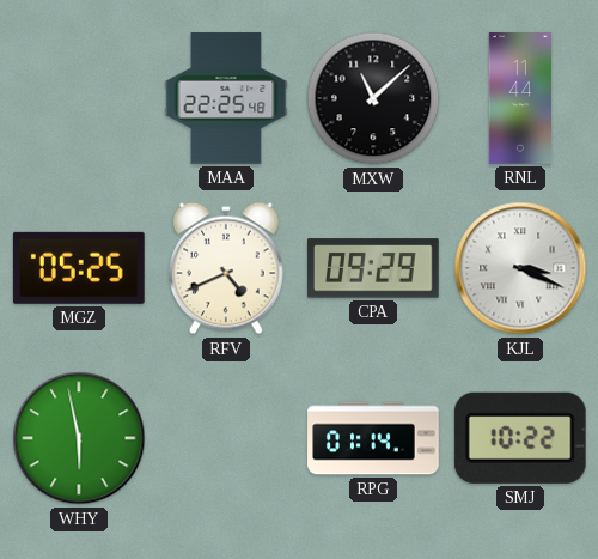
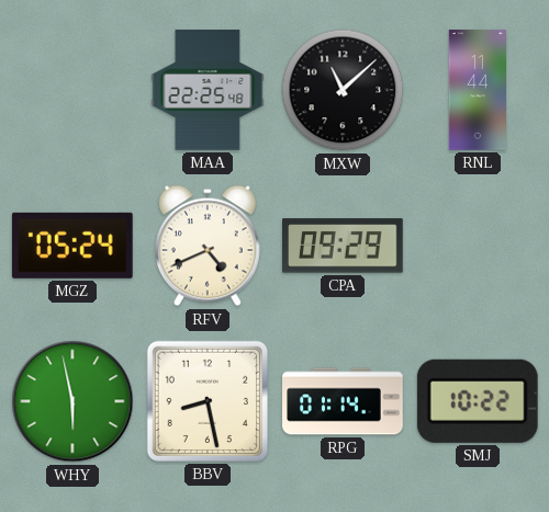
MGZ: 05:25 -> 05:24 (72, 246)
KJL: 3:19 -> none (520, 268)
BBV: none -> 8:28 (208, 401)
